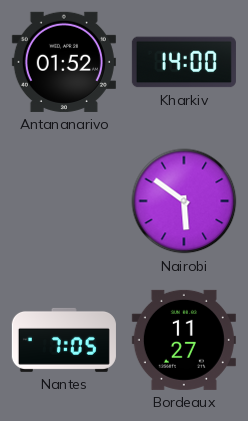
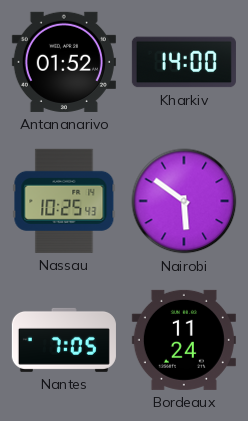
Nassau: none -> 10:25 (64, 201)
Bordeaux: 11:27 -> 11:24 (184, 340)
